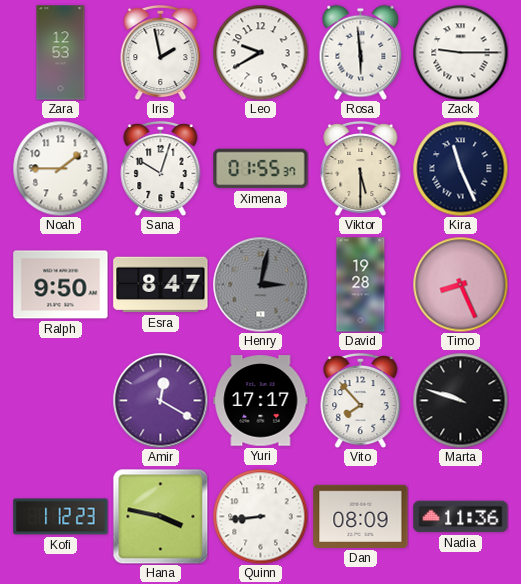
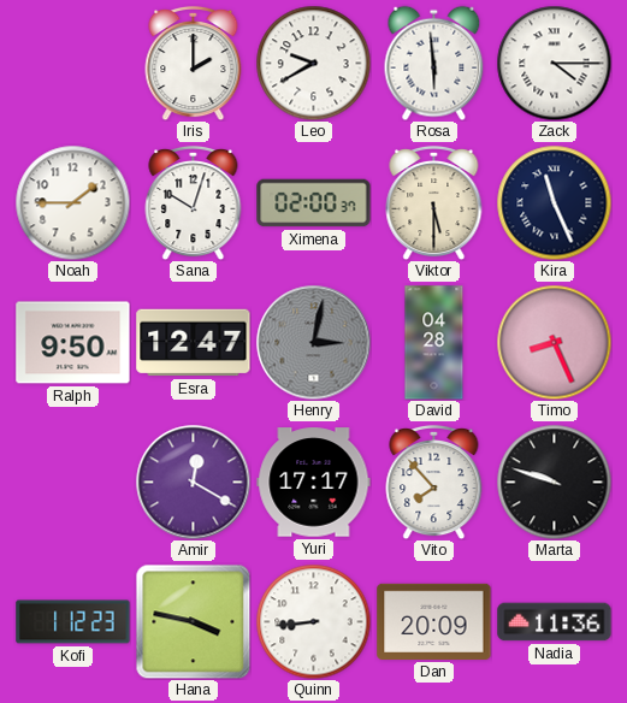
Zara: 12:53 -> none (61, 53)
Iris: 1:58 -> 2:00 (194, 63)
Zack: 9:15 -> 4:15 (554, 63)
Ximena: 01:55 -> 02:00 (314, 203)
Esra: 8:47 -> 12:47 (194, 343)
David: 19:28 -> 04:28 (434, 343)
Dan: 08:09 -> 20:09 (434, 621)
